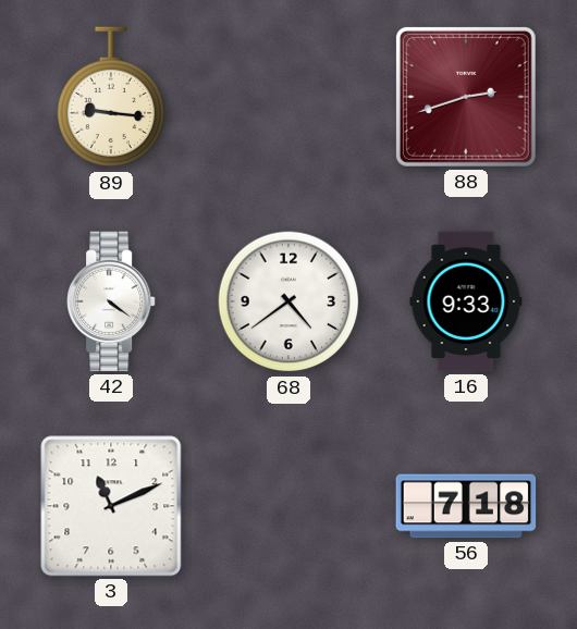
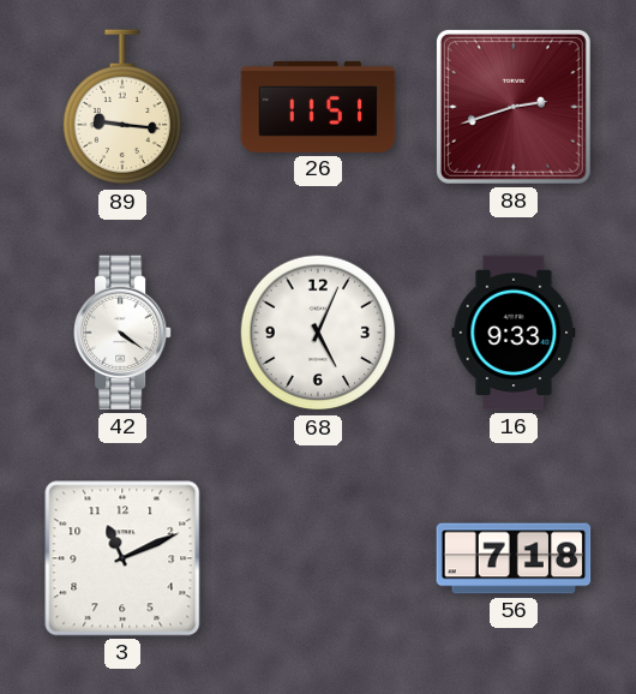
26: none -> 11:51 (318, 107)
68: 4:39 -> 5:04 (318, 333)
